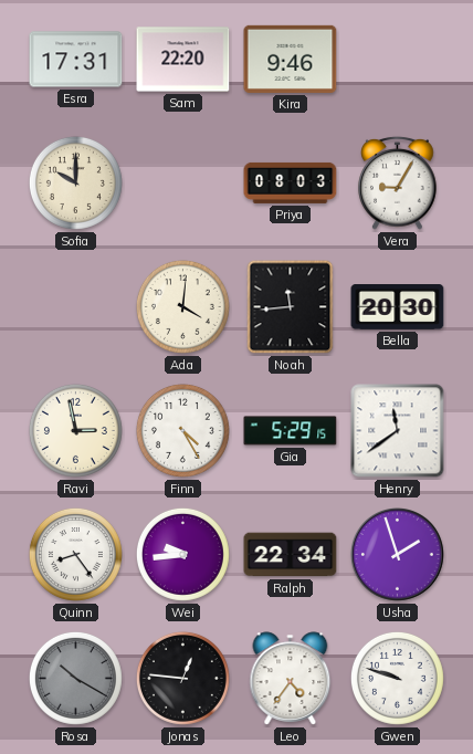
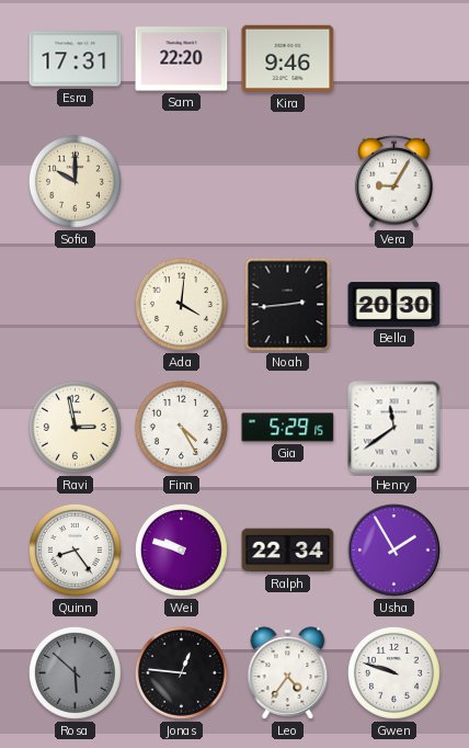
Priya: 08:03 -> none (291, 182)
Noah: 11:44 -> 2:44 (288, 305)
Wei: 9:44 -> 9:48 (181, 549)
Usha: 1:57 -> 1:55 (394, 551)
Rosa: 10:20 -> 5:52 (75, 672)
